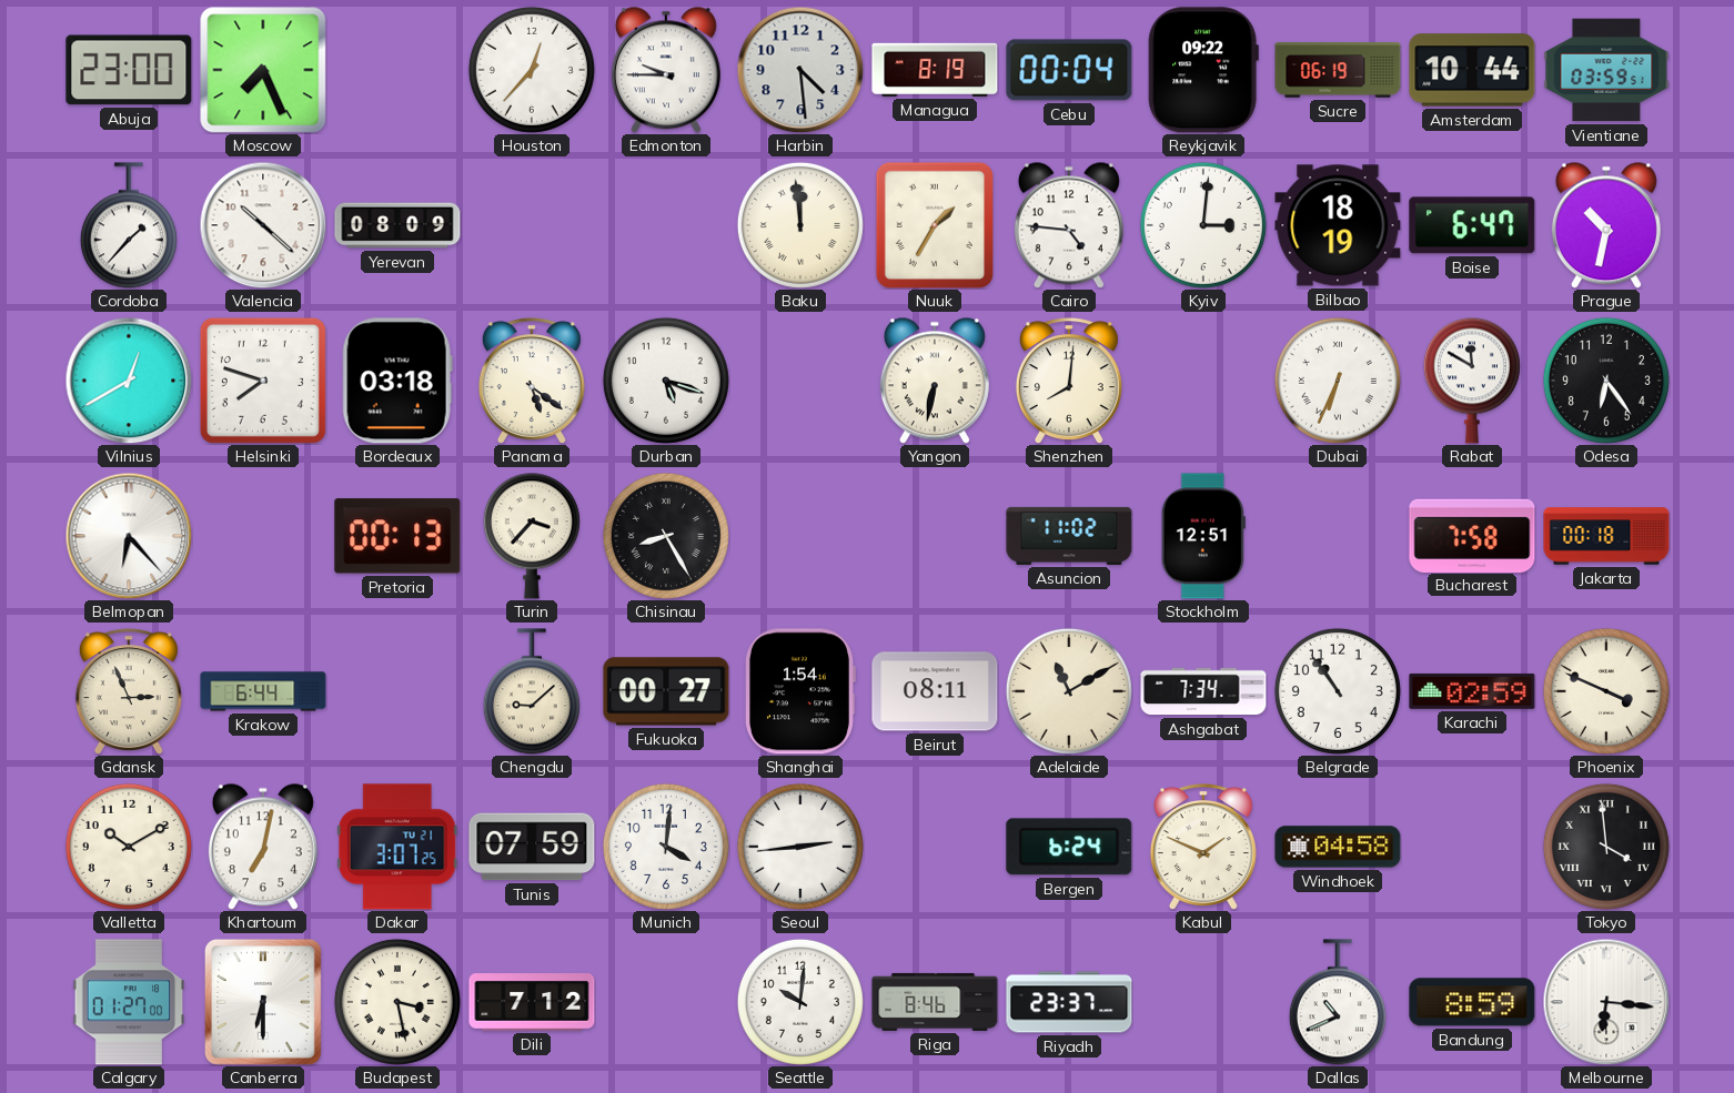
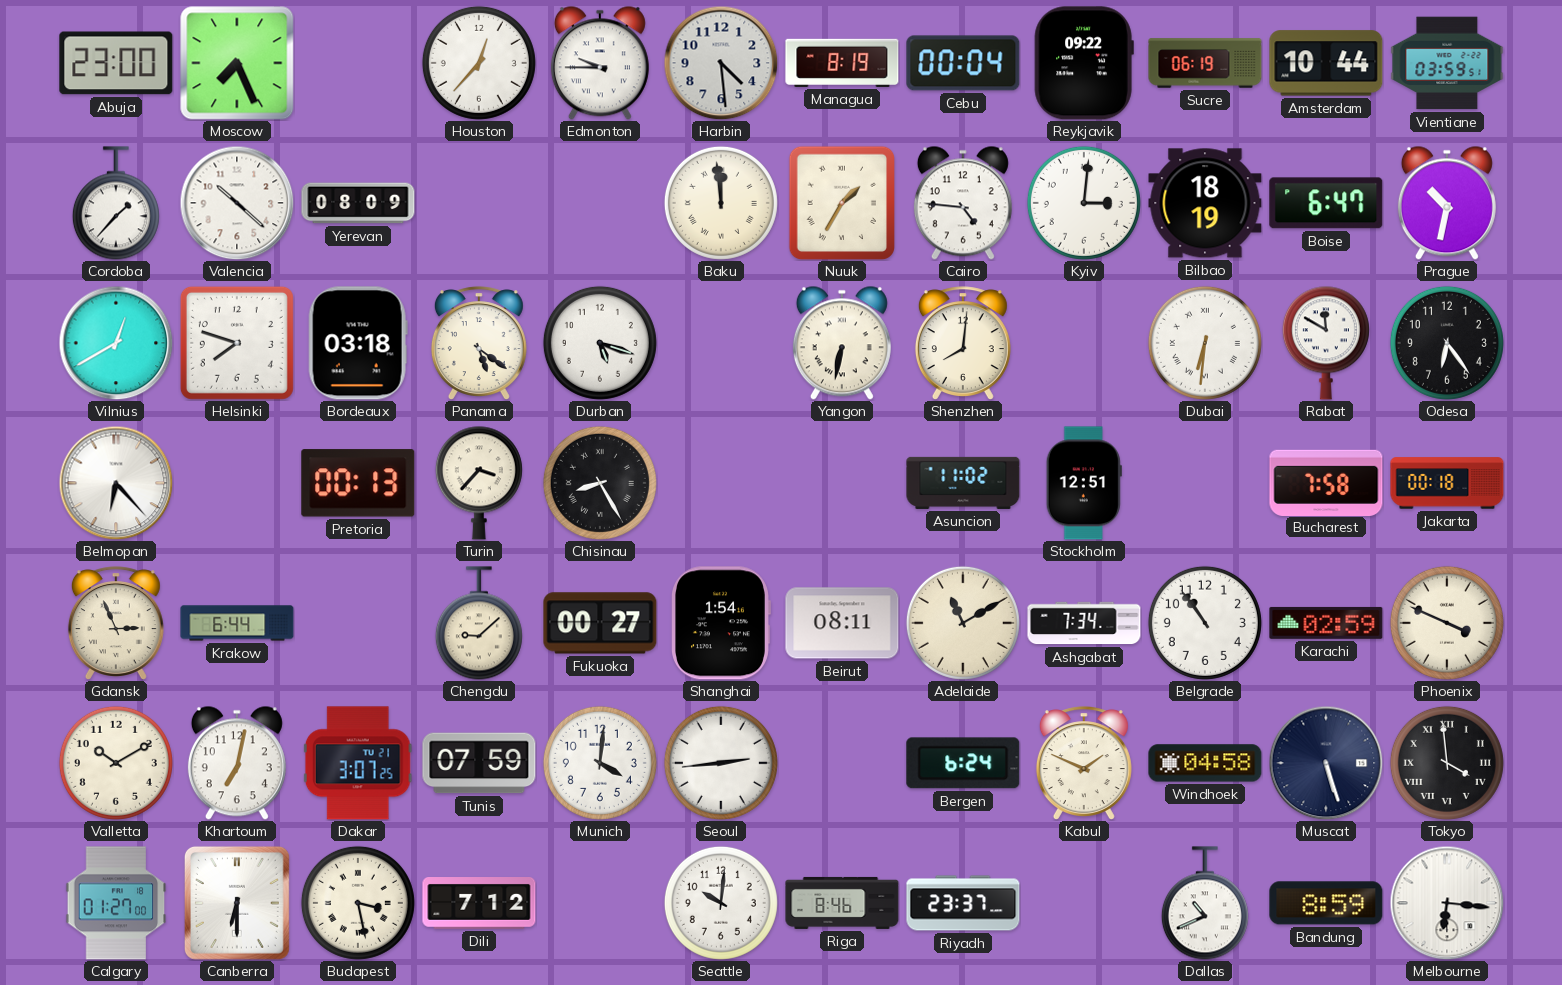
Dubai: 6:34 -> 6:31 (1205, 343)
Muscat: none -> 5:27 (1326, 763)
